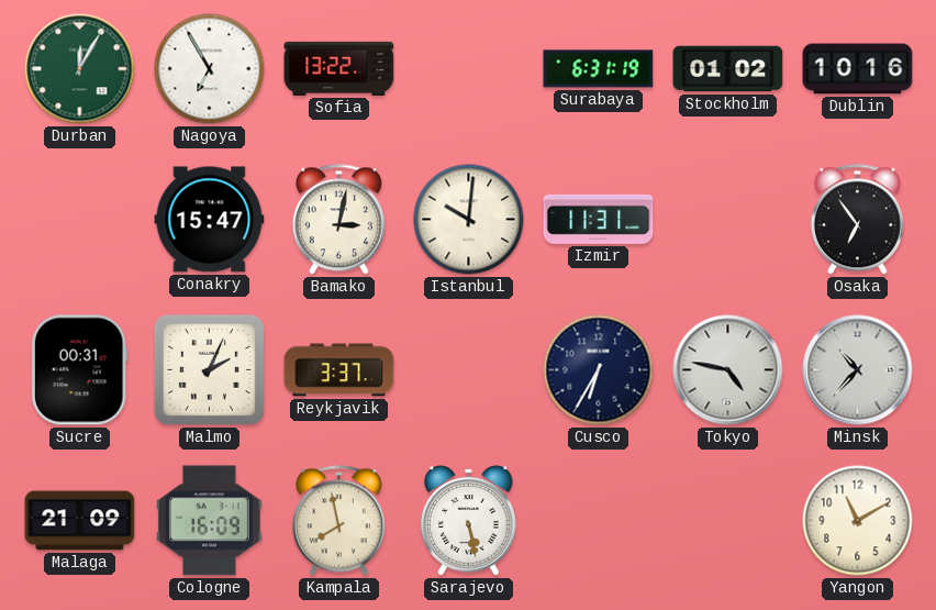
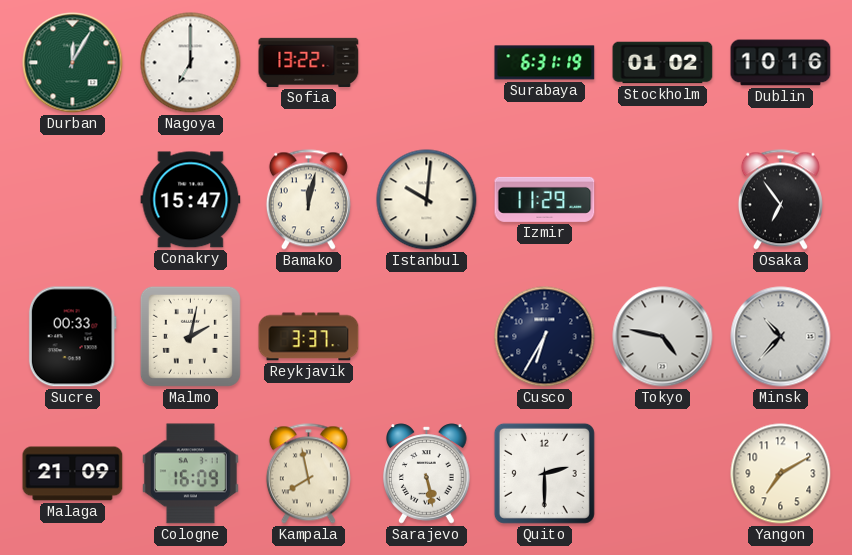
Nagoya: 6:55 -> 7:00 (191, 63)
Bamako: 3:02 -> 12:02 (308, 200)
Izmir: 11:31 -> 11:29 (545, 199)
Sucre: 00:31 -> 00:33 (72, 337)
Malmo: 2:04 -> 2:02 (190, 336)
Quito: none -> 2:30 (544, 473)
Yangon: 11:10 -> 7:10 (781, 474)
